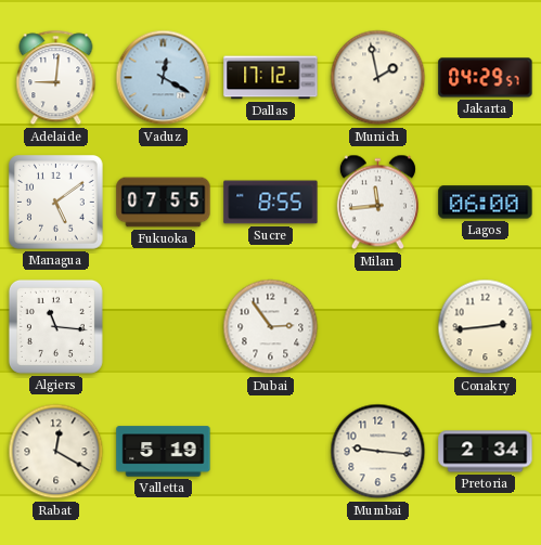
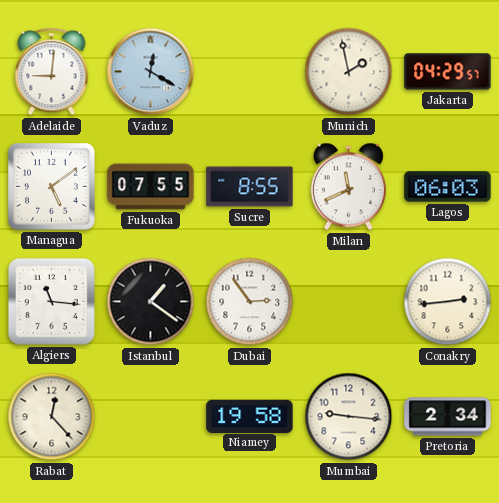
Dallas: 17:12 -> none (271, 78)
Milan: 11:44 -> 11:41 (348, 187)
Lagos: 06:00 -> 06:03 (448, 187)
Istanbul: none -> 1:21 (151, 302)
Rabat: 12:20 -> 12:23 (52, 417)
Valletta: 5:19 -> none (164, 452)
Niamey: none -> 19:58 (250, 416)
